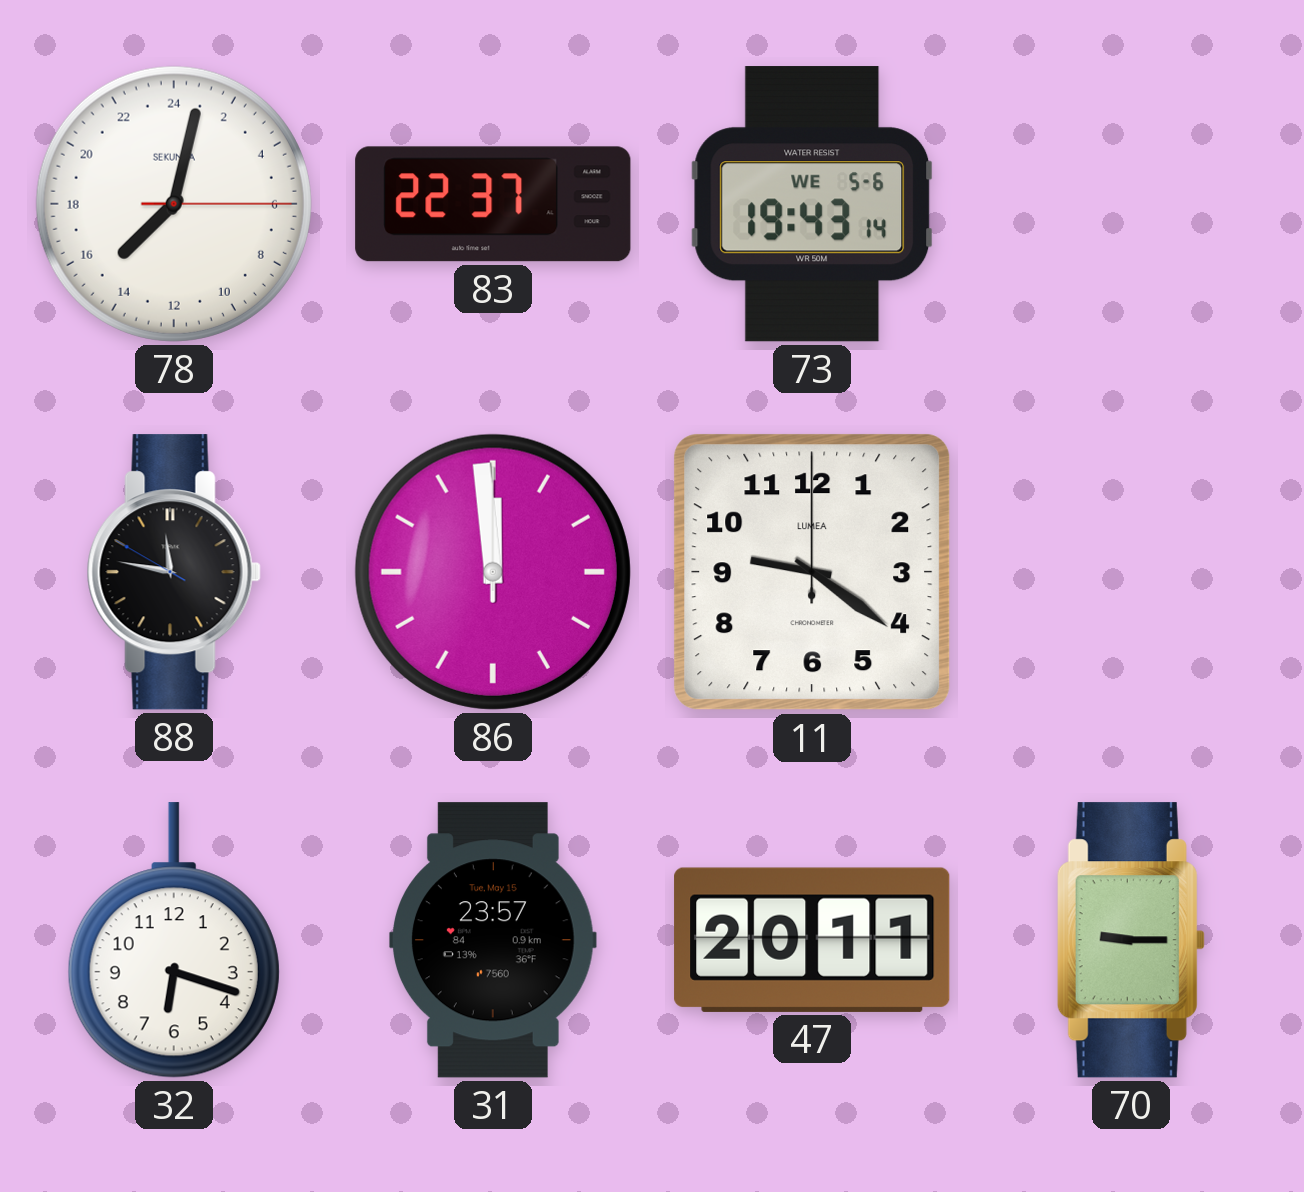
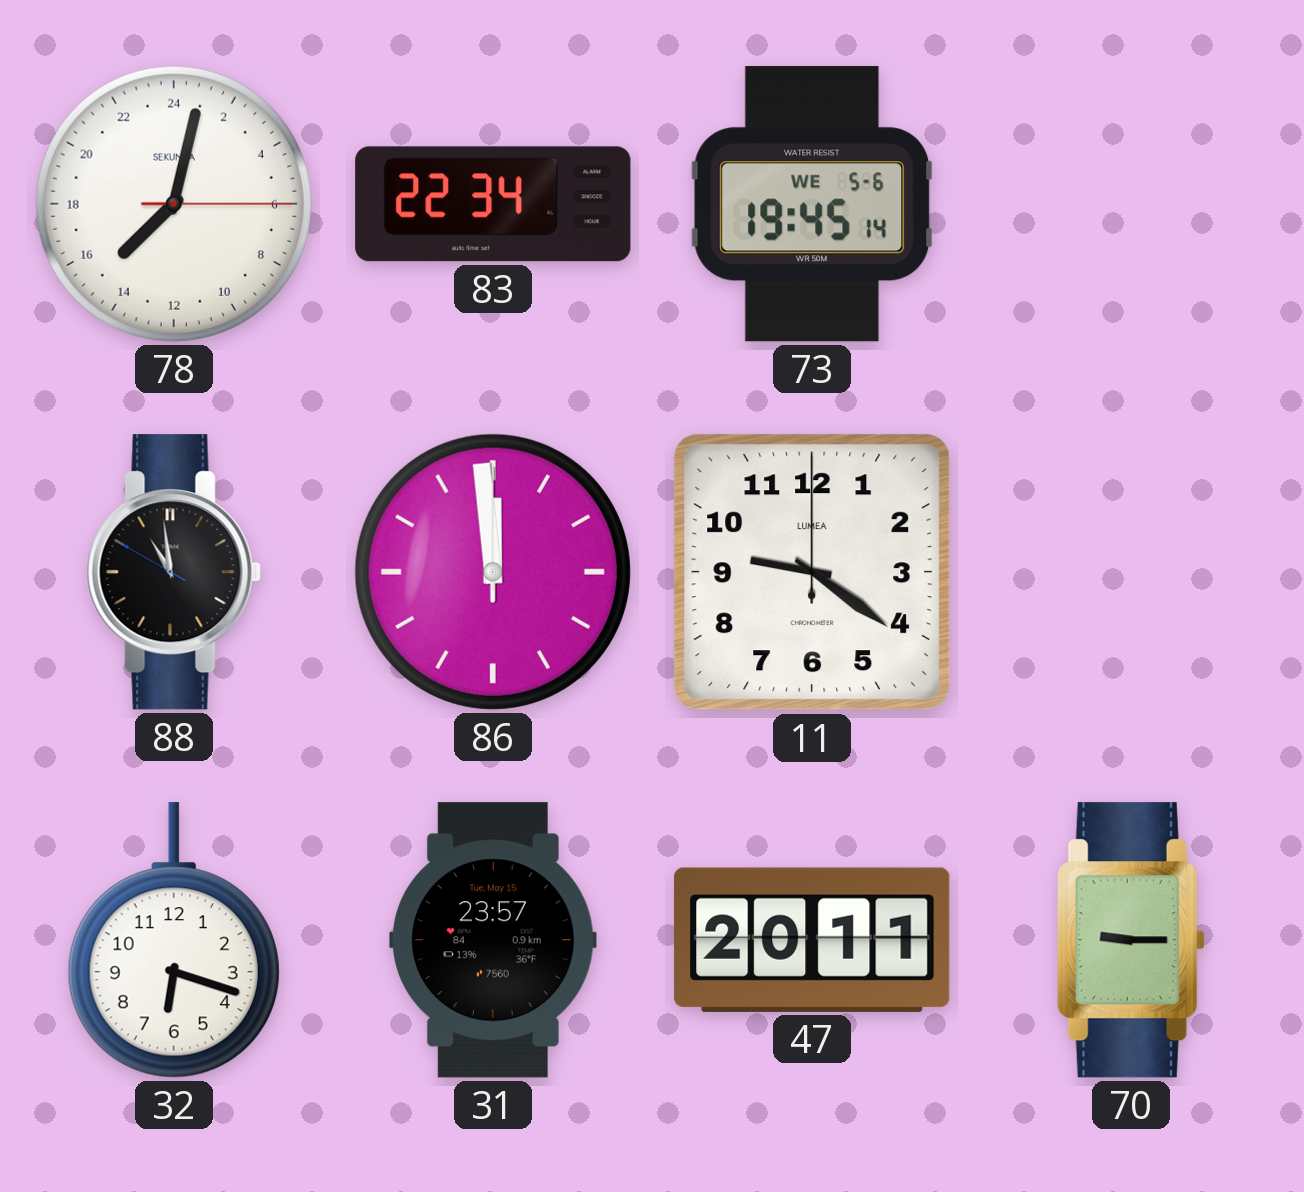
83: 22:37 -> 22:34 (493, 204)
73: 19:43 -> 19:45 (812, 204)
88: 11:46 -> 10:58 (174, 572)
